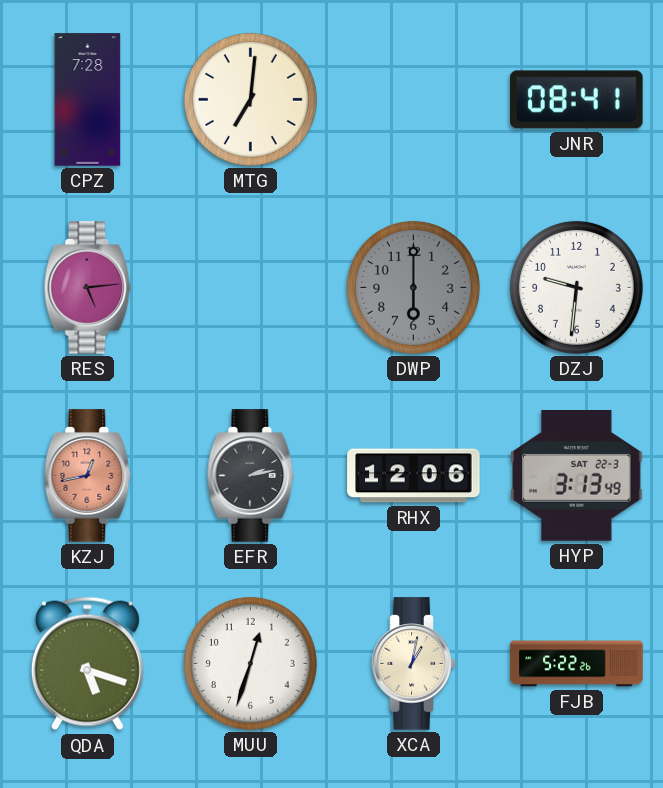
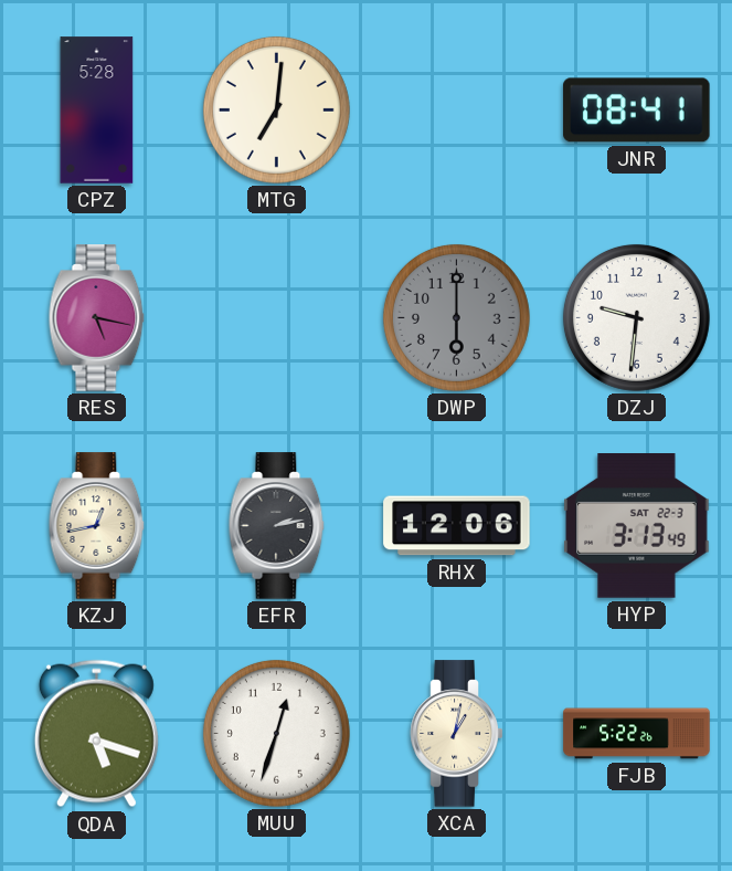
CPZ: 7:28 -> 5:28 (97, 111)
RES: 5:14 -> 5:17 (97, 318)
KZJ dial: salmon -> cream (97, 526)
